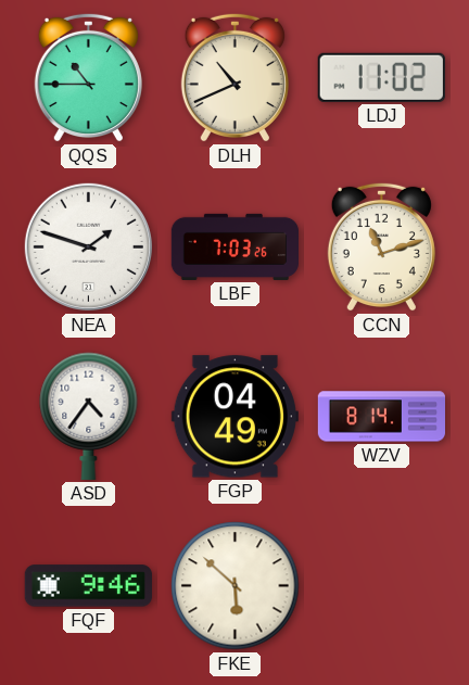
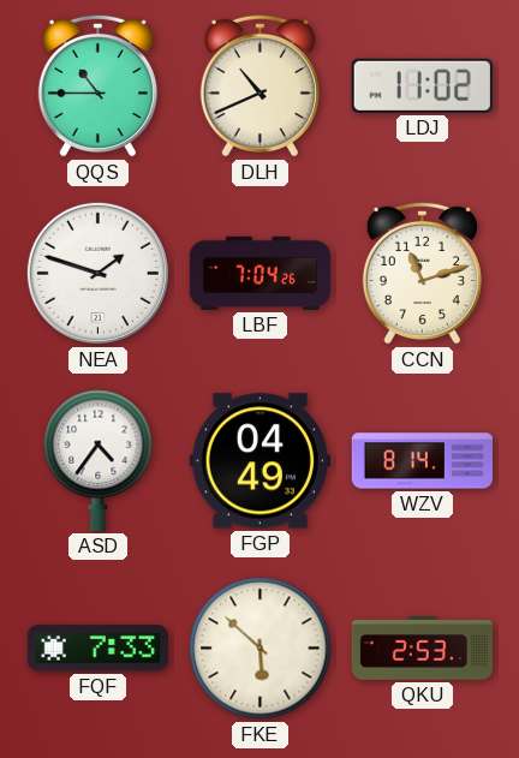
LBF: 7:03 -> 7:04 (259, 273)
FQF: 9:46 -> 7:33 (97, 649)
QKU: none -> 2:53 (423, 649)
